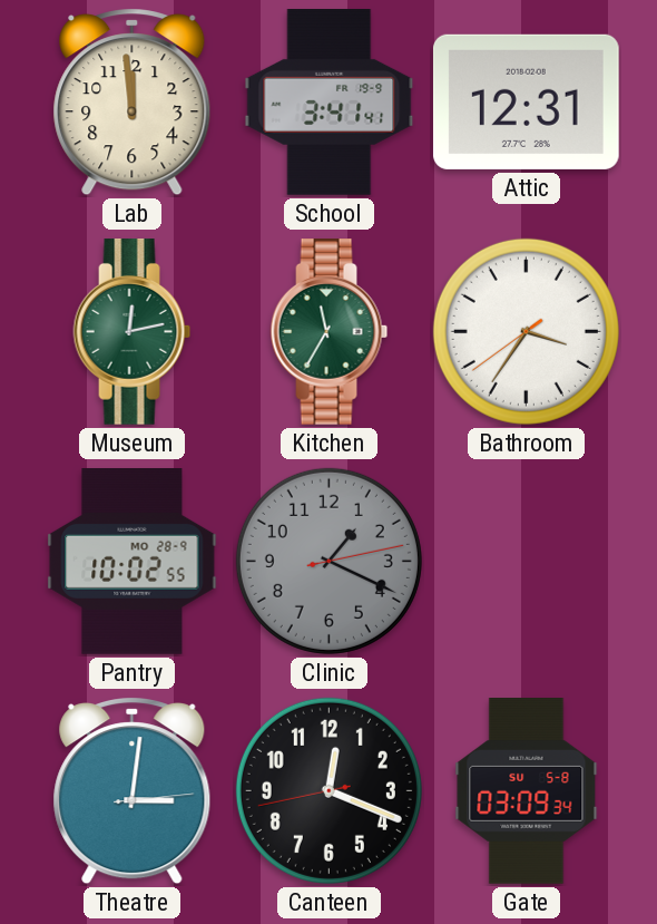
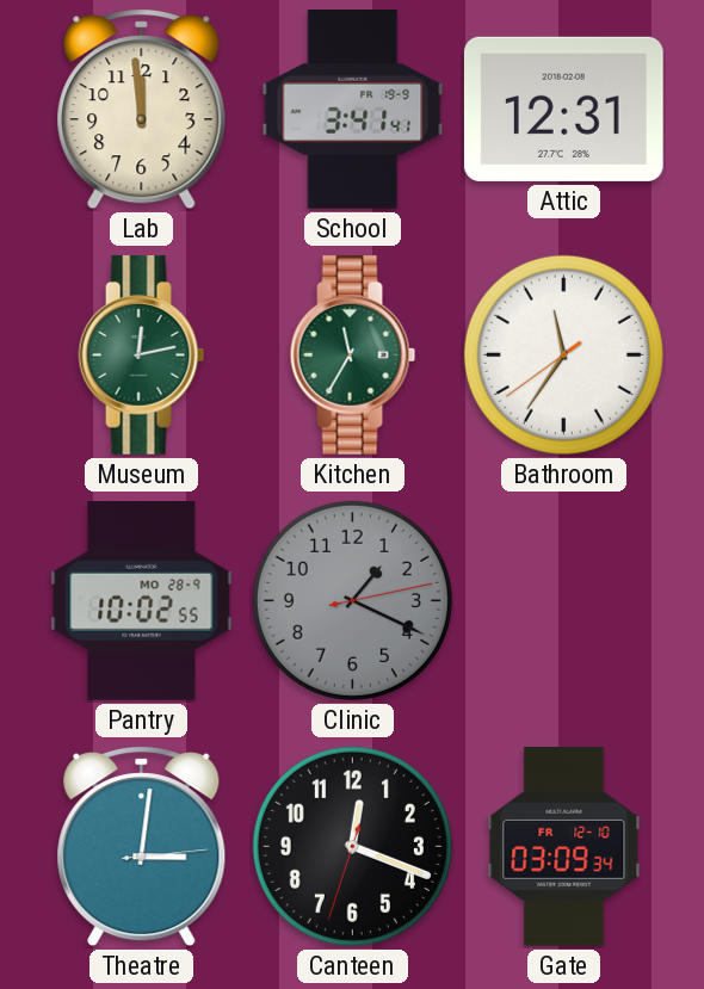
Bathroom: 3:35 -> 11:35 (563, 354)
Canteen: 12:18:43 -> 12:18:33 (352, 846)
Gate date: SU 5-8 -> FR 12-10 (564, 847)
